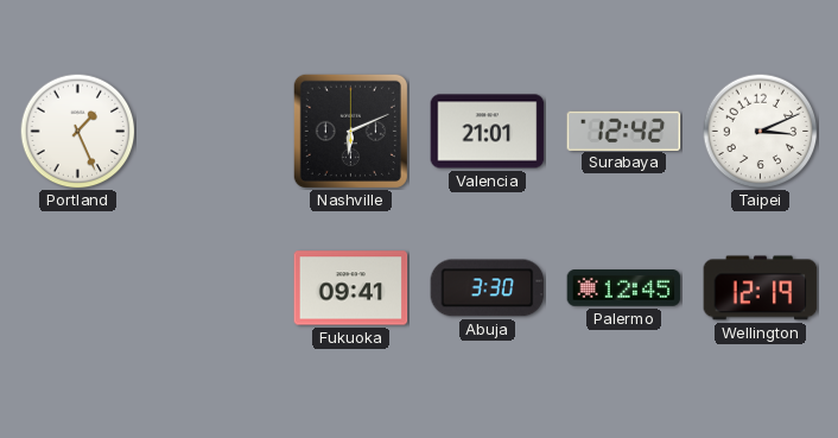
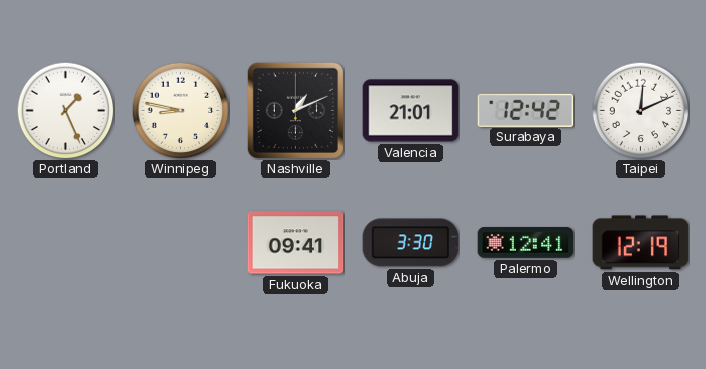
Winnipeg: none -> 8:47 (180, 110)
Nashville: 6:11 -> 1:11 (295, 110)
Taipei: 3:11 -> 12:11 (640, 110)
Palermo: 12:45 -> 12:41 (526, 243)
